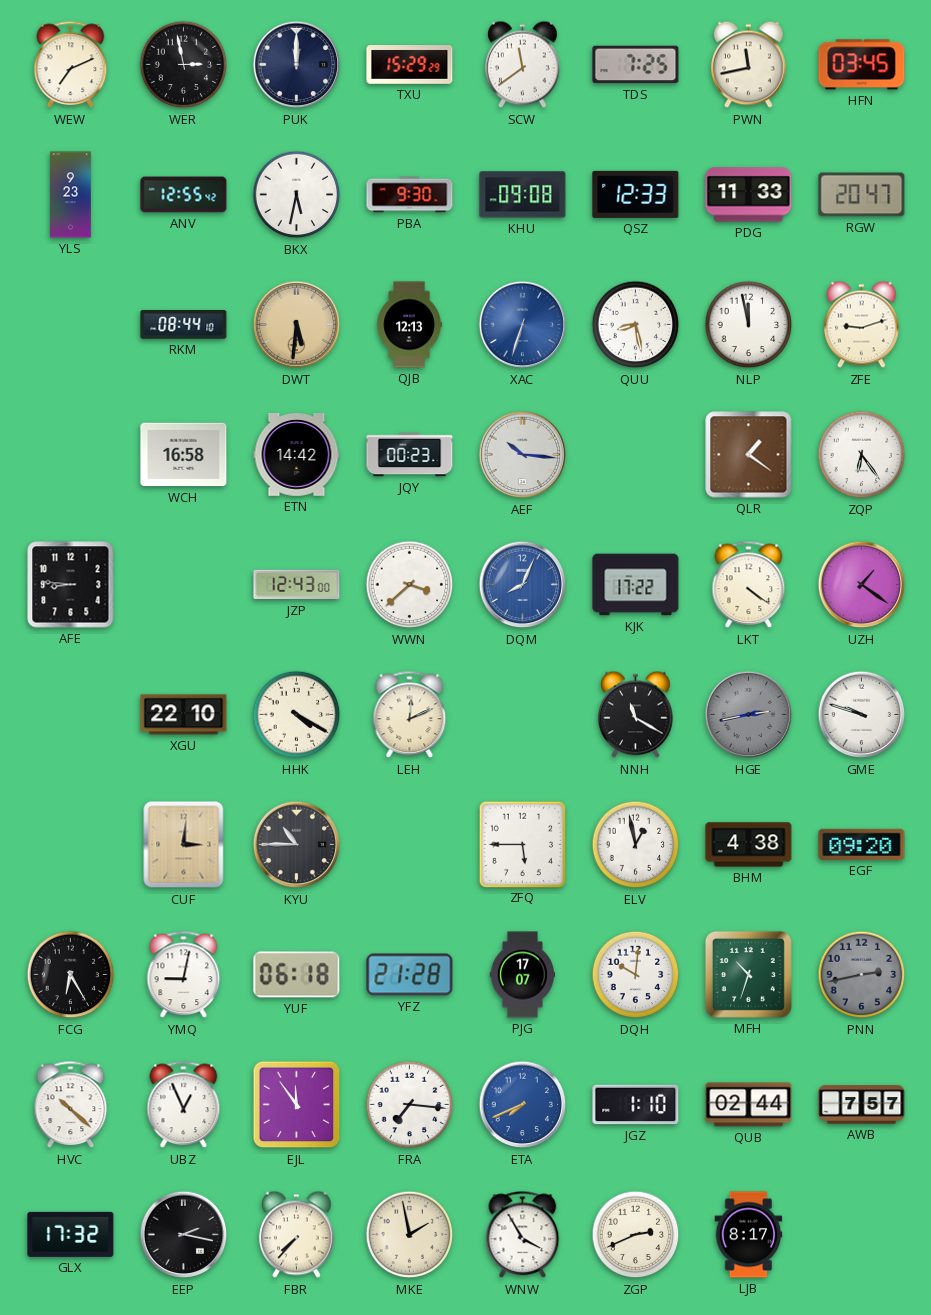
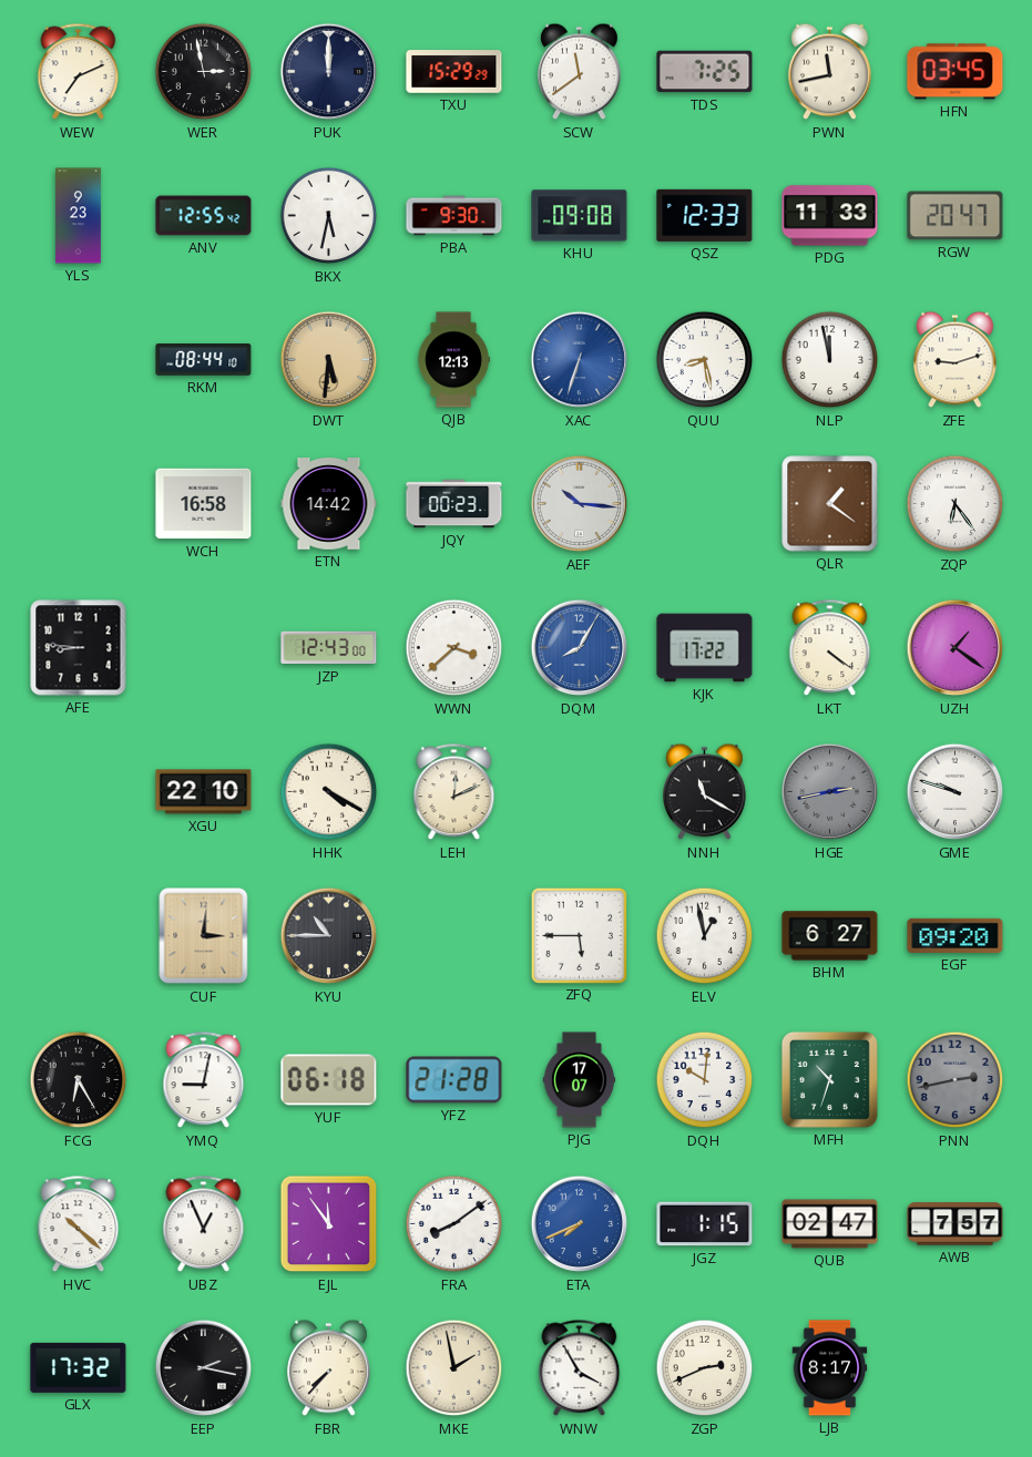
DQM: 8:04 -> 8:05 (580, 648)
BHM: 4:38 -> 6:27 (830, 936)
FRA: 7:16 -> 8:09 (454, 1224)
JGZ: 1:10 -> 1:15 (705, 1224)
QUB: 02:44 -> 02:47 (830, 1224)
